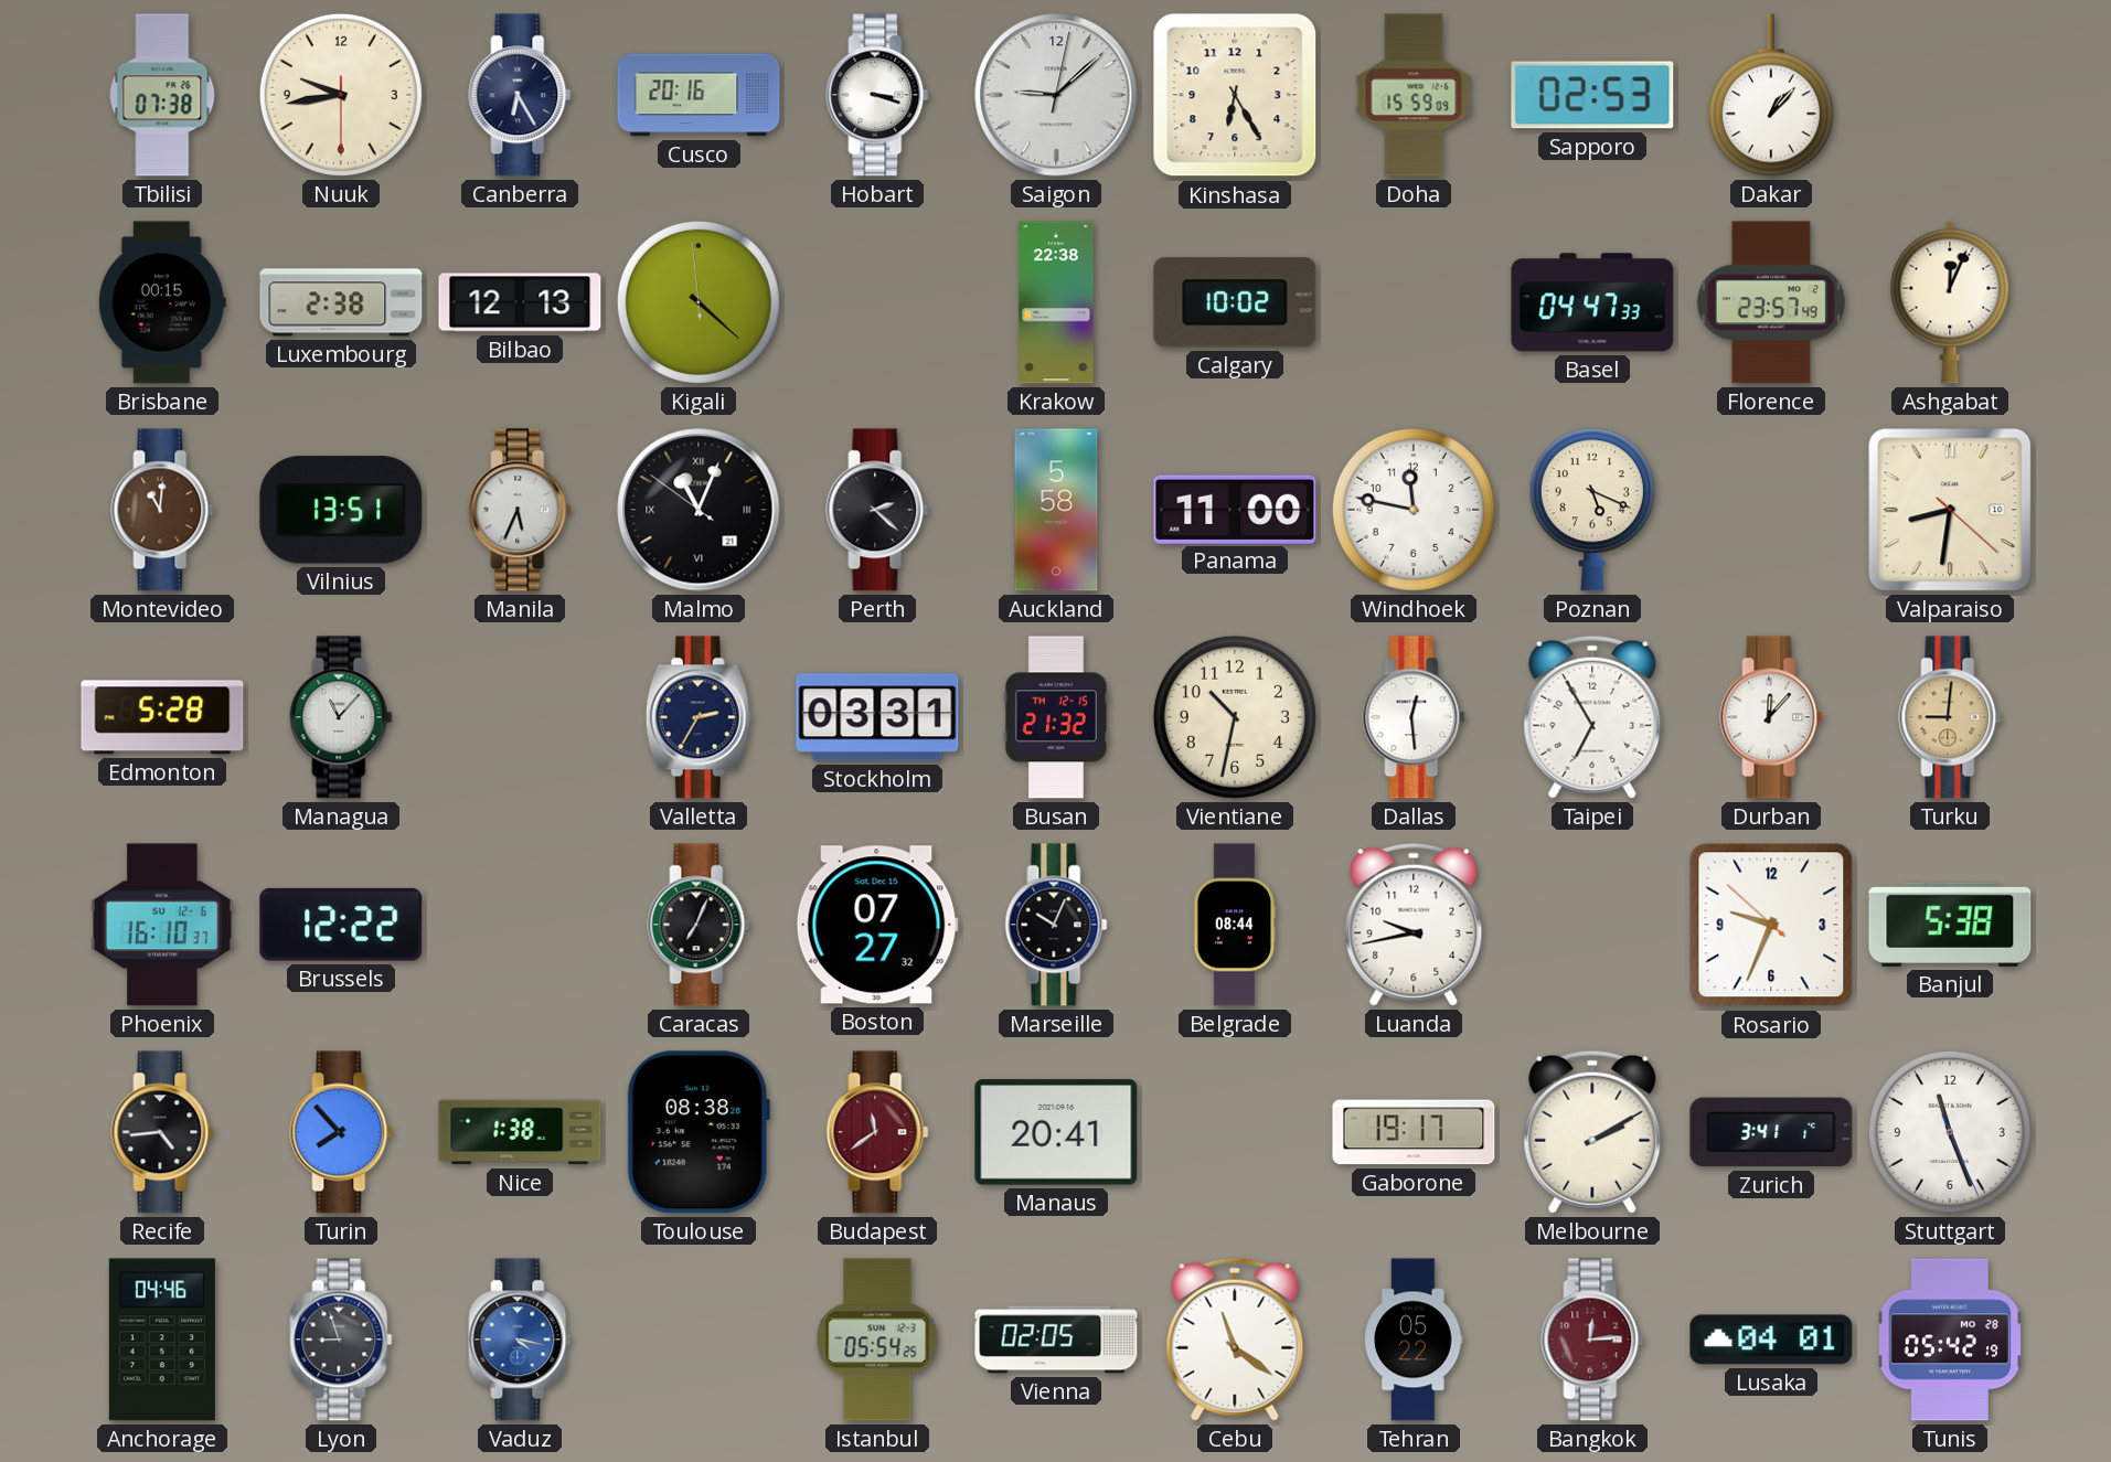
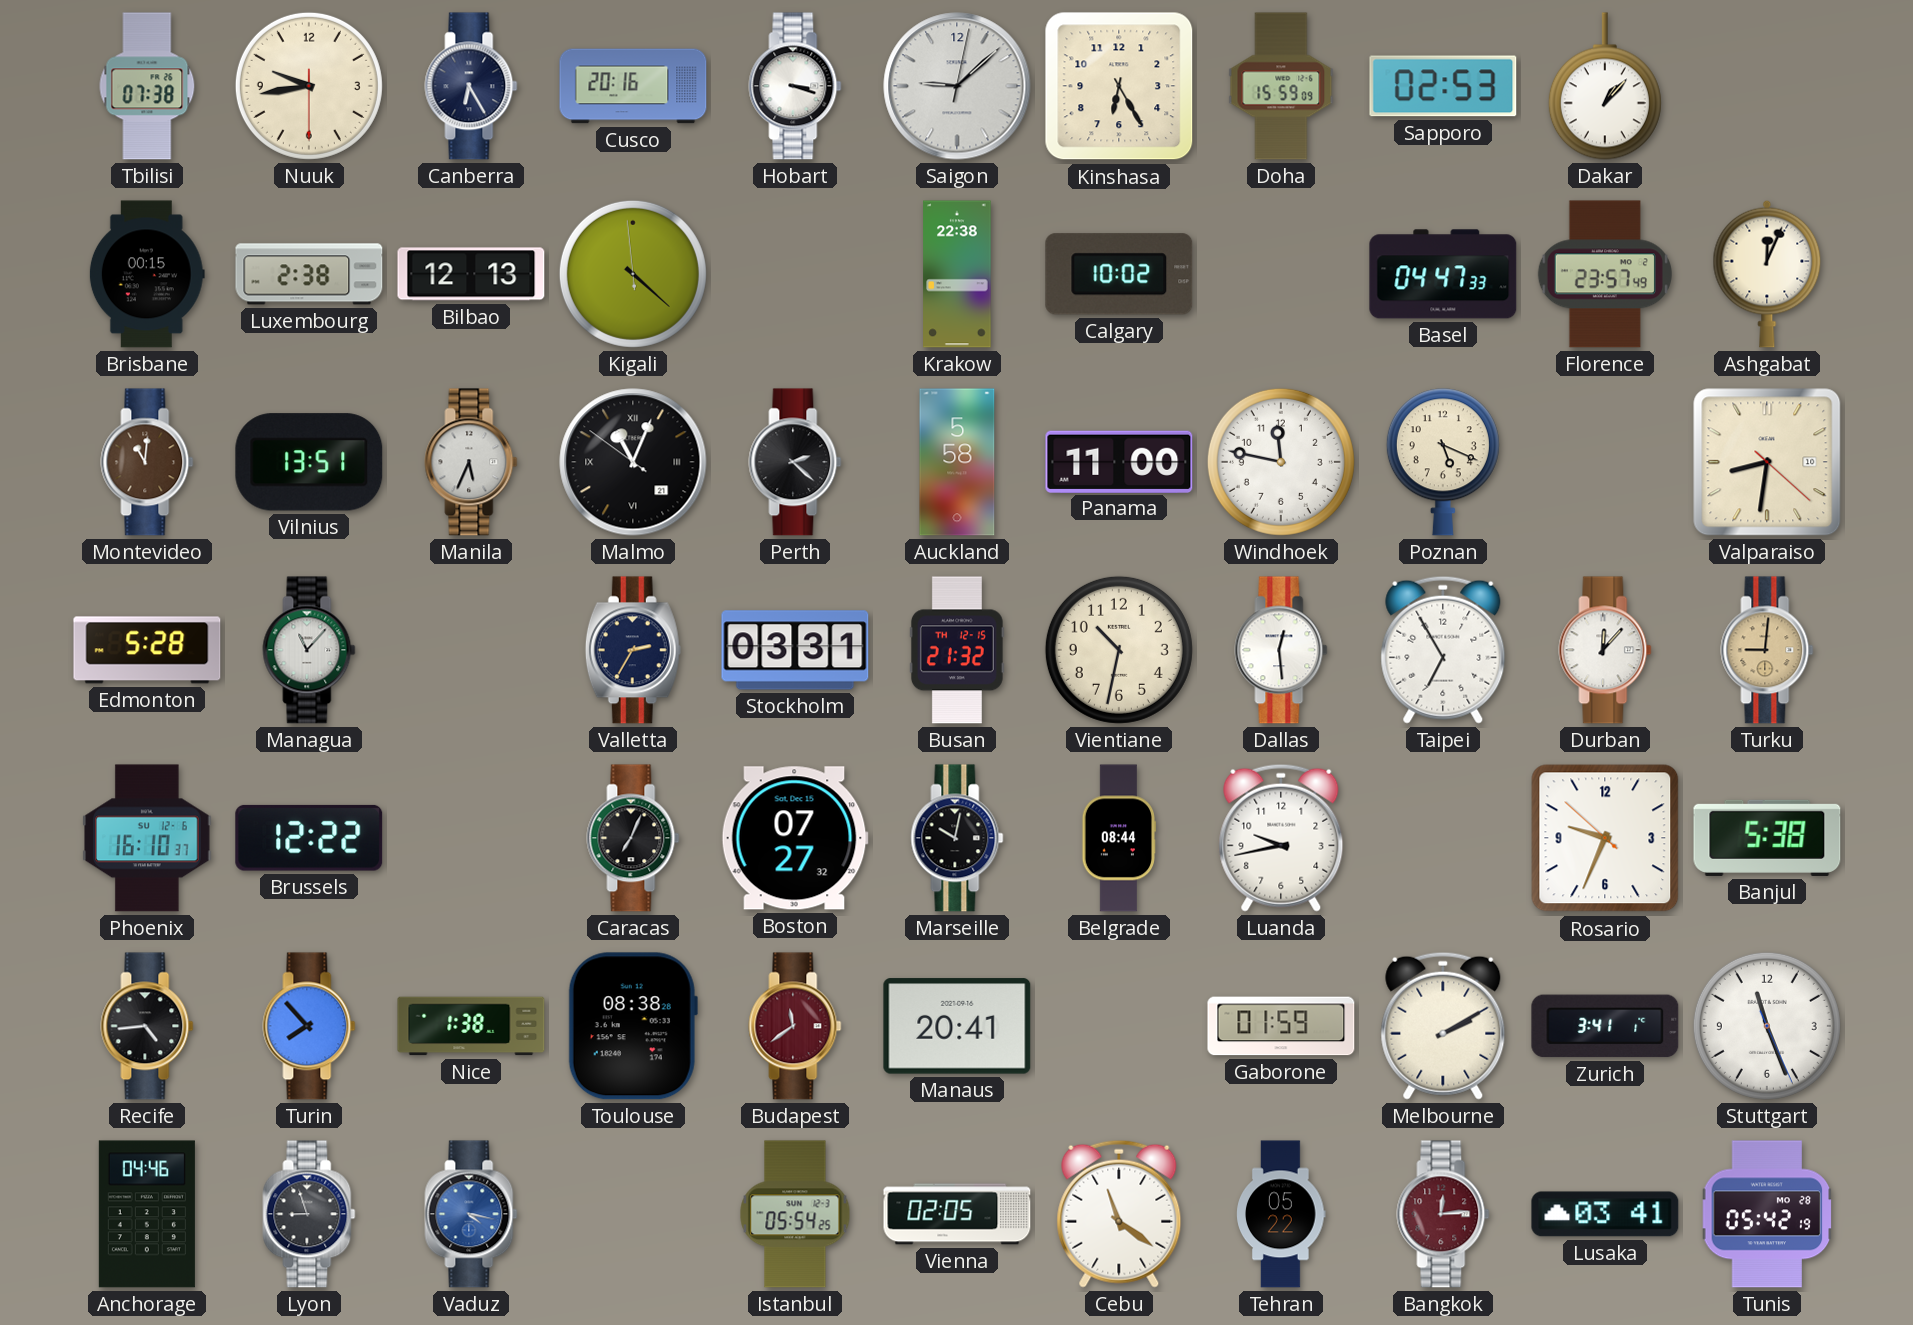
Marseille: 10:04 -> 10:02 (957, 838)
Gaborone: 19:17 -> 01:59 (1281, 1026)
Lusaka: 04:01 -> 03:41 (1605, 1214)
